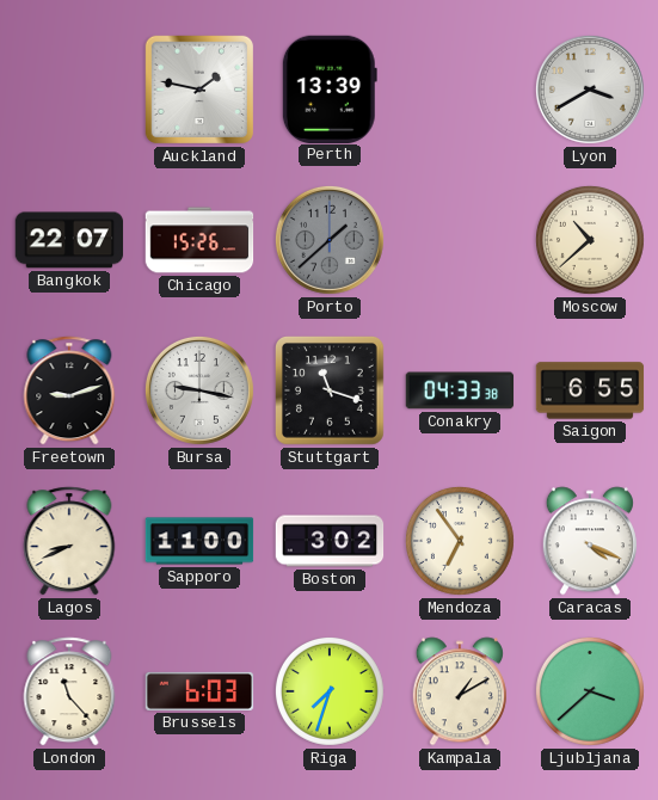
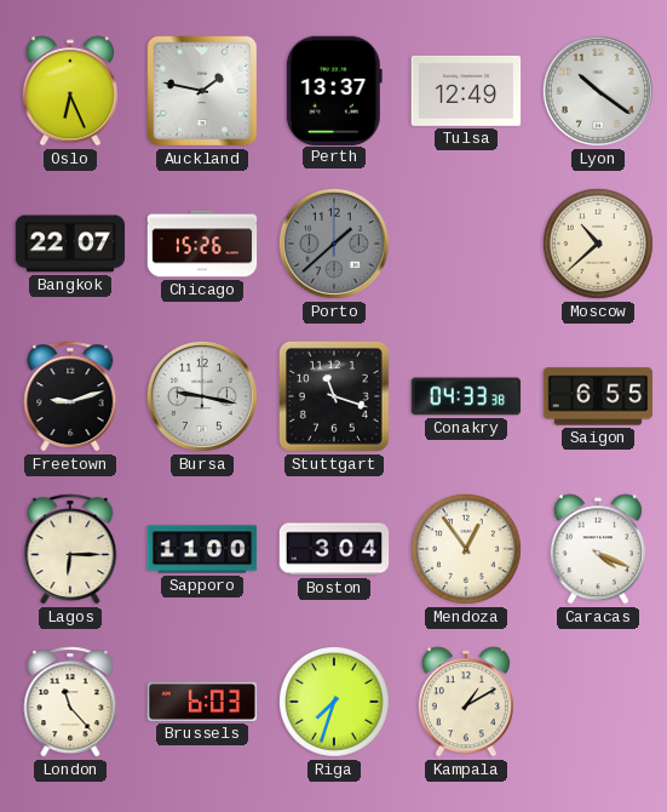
Oslo: none -> 6:26 (70, 91)
Perth: 13:39 -> 13:37 (334, 90)
Tulsa: none -> 12:49 (466, 91)
Lyon: 3:40 -> 10:21 (598, 91)
Lagos: 8:41 -> 6:15 (70, 549)
Boston: 3:02 -> 3:04 (334, 549)
Mendoza: 6:54 -> 12:54 (466, 549)
Ljubljana: 3:38 -> none (590, 691)
